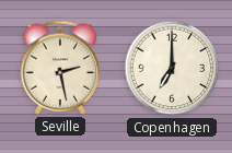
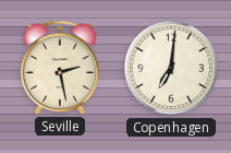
Copenhagen: 7:00 -> 7:01 (171, 68)
